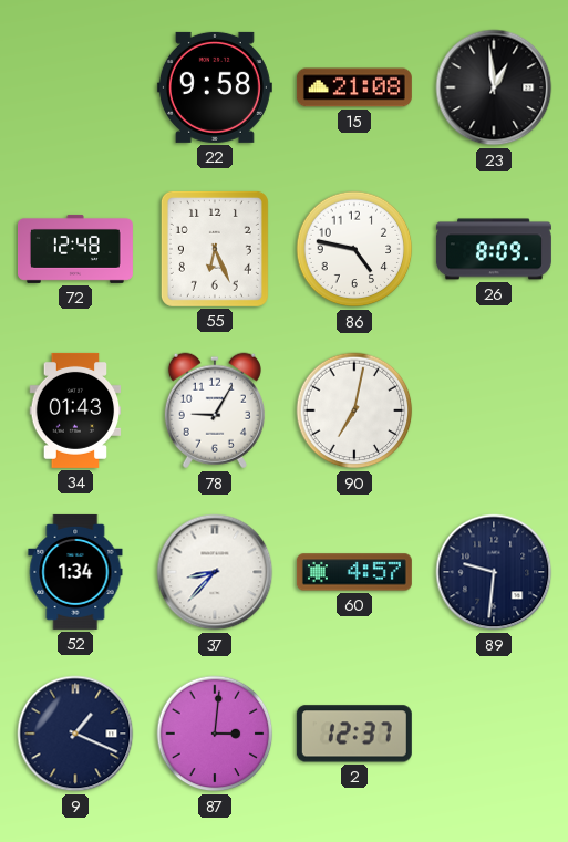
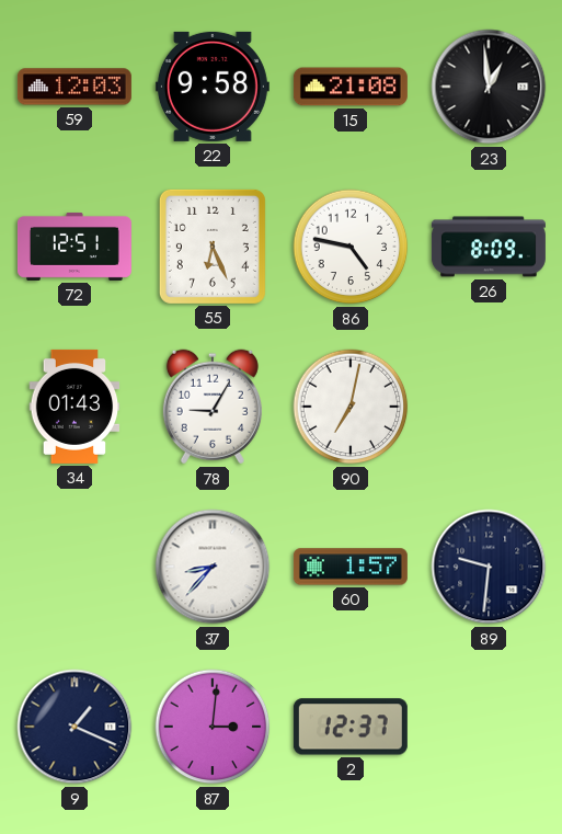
59: none -> 12:03 (74, 87)
72: 12:48 -> 12:51 (74, 247)
52: 1:34 -> none (75, 572)
60: 4:57 -> 1:57 (351, 567)
